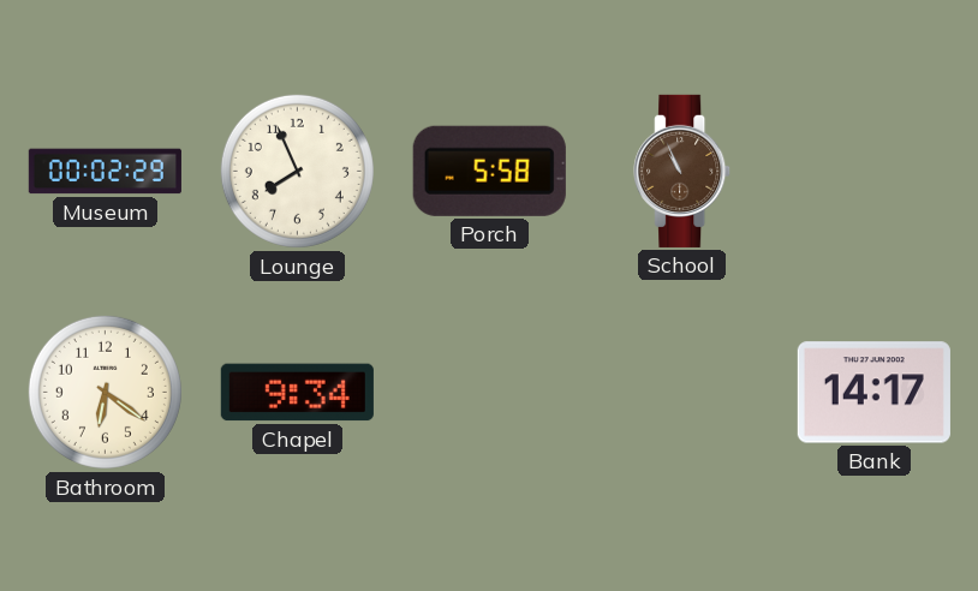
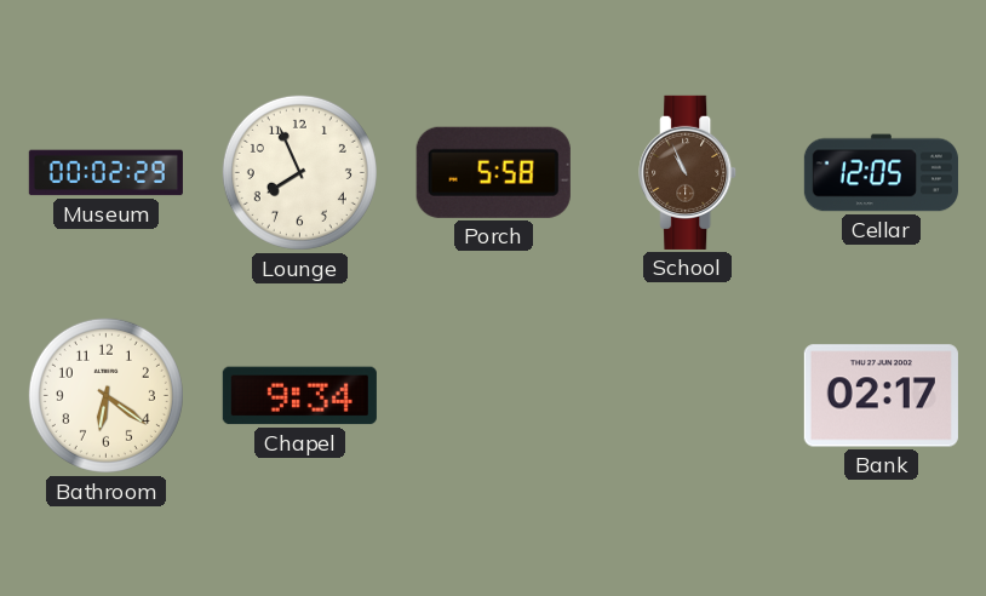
Cellar: none -> 12:05 (881, 173)
Bank: 14:17 -> 02:17 (881, 396)
